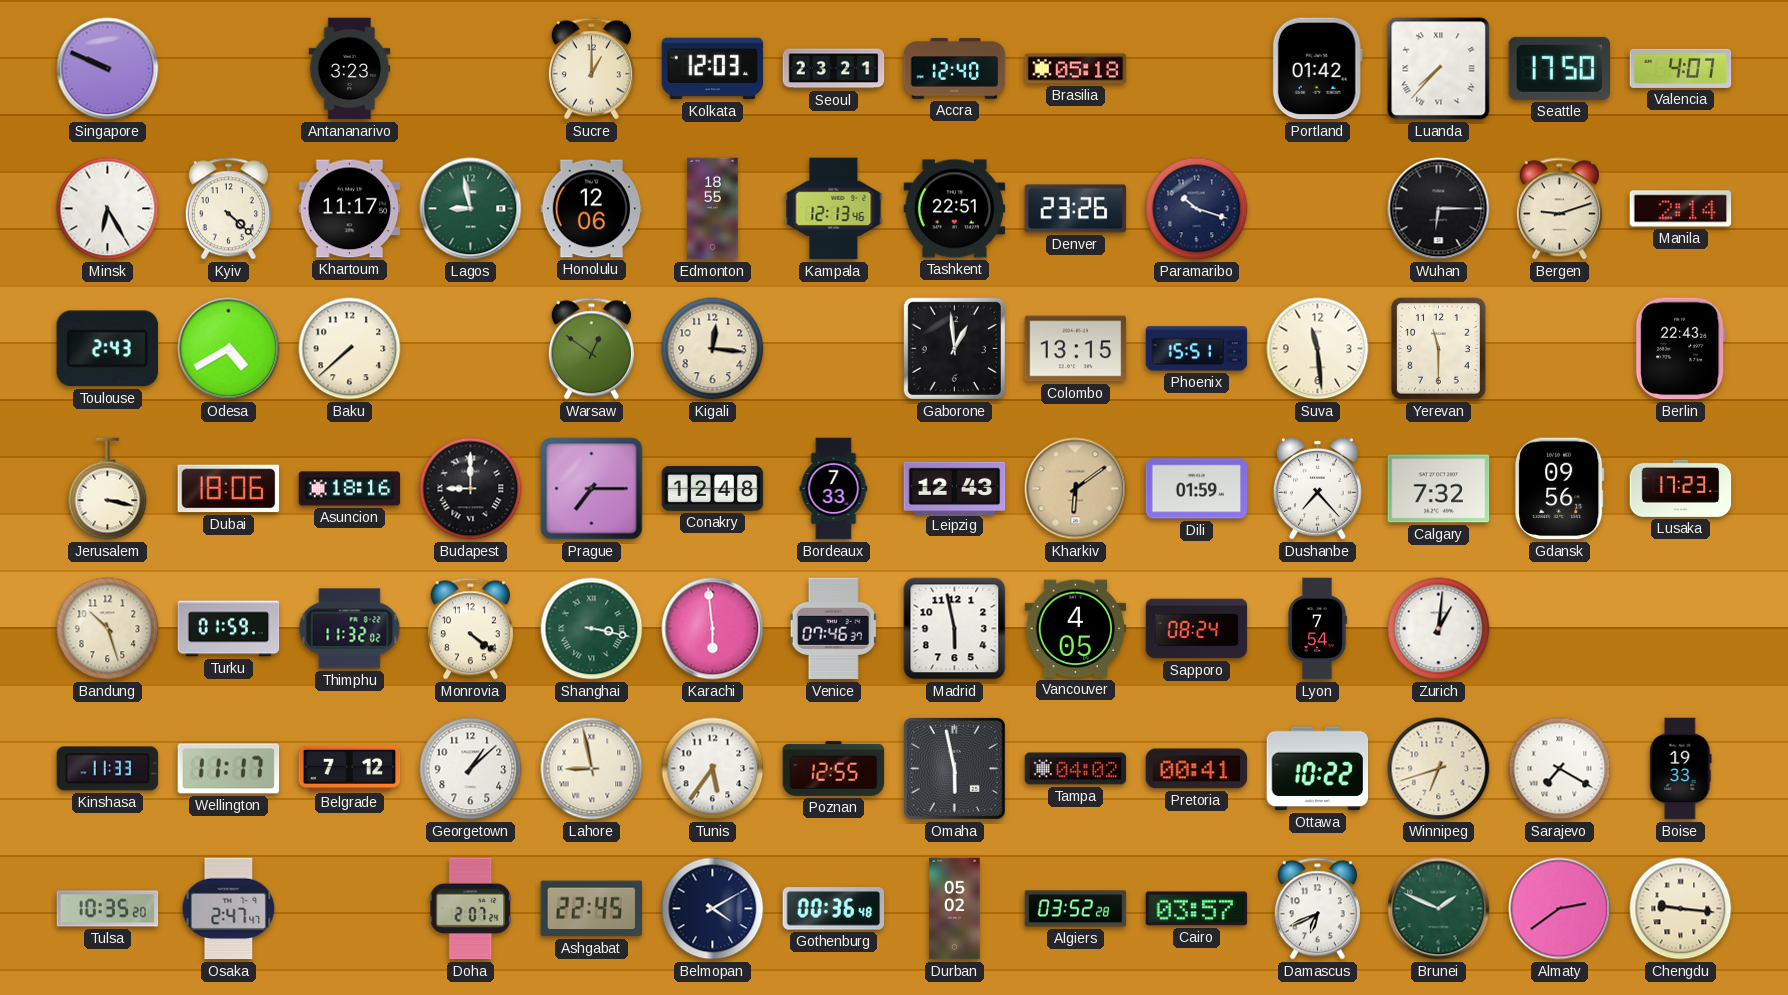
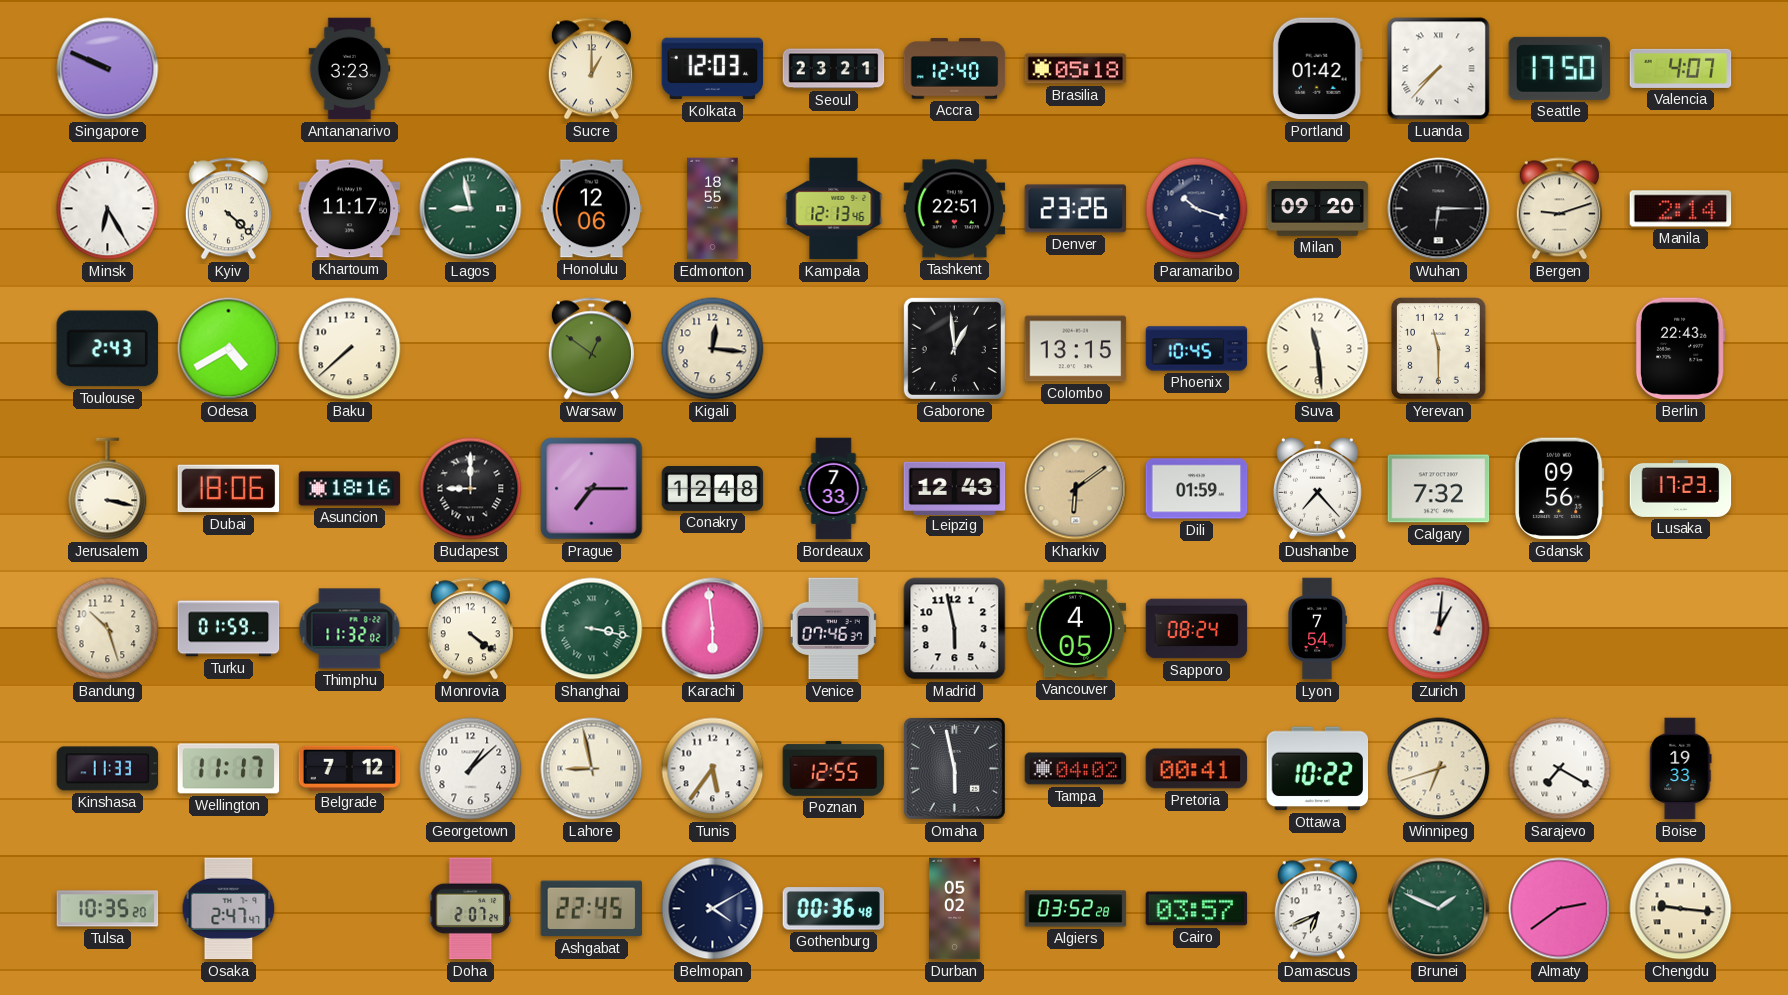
Milan: none -> 09:20 (1318, 209)
Phoenix: 15:51 -> 10:45 (1197, 349)
